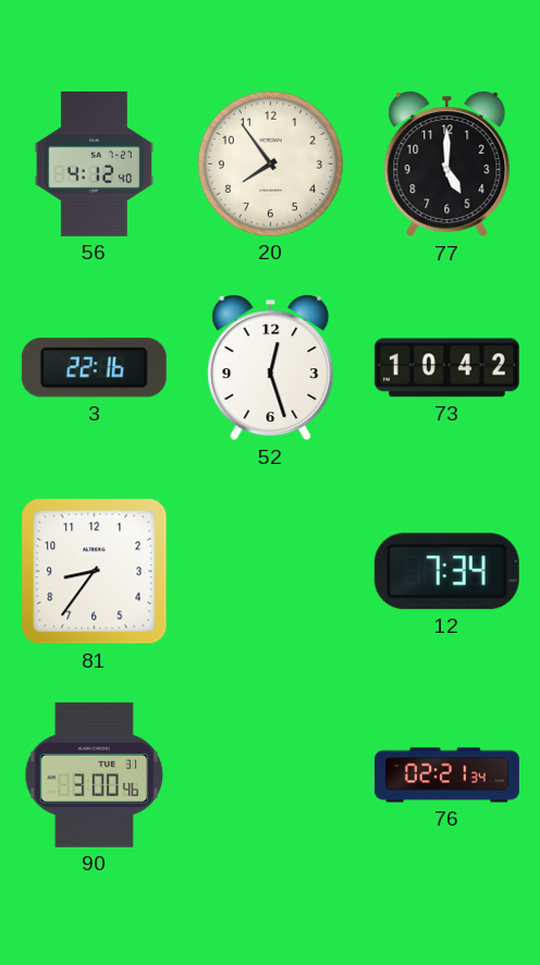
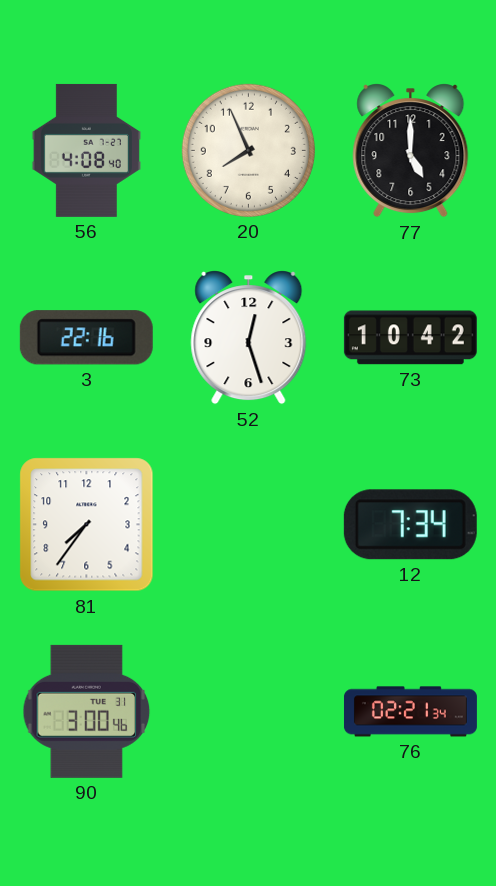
56: 4:12 -> 4:08 (86, 150)
20: 7:54 -> 7:56 (248, 150)
81: 8:36 -> 7:36 (87, 525)
